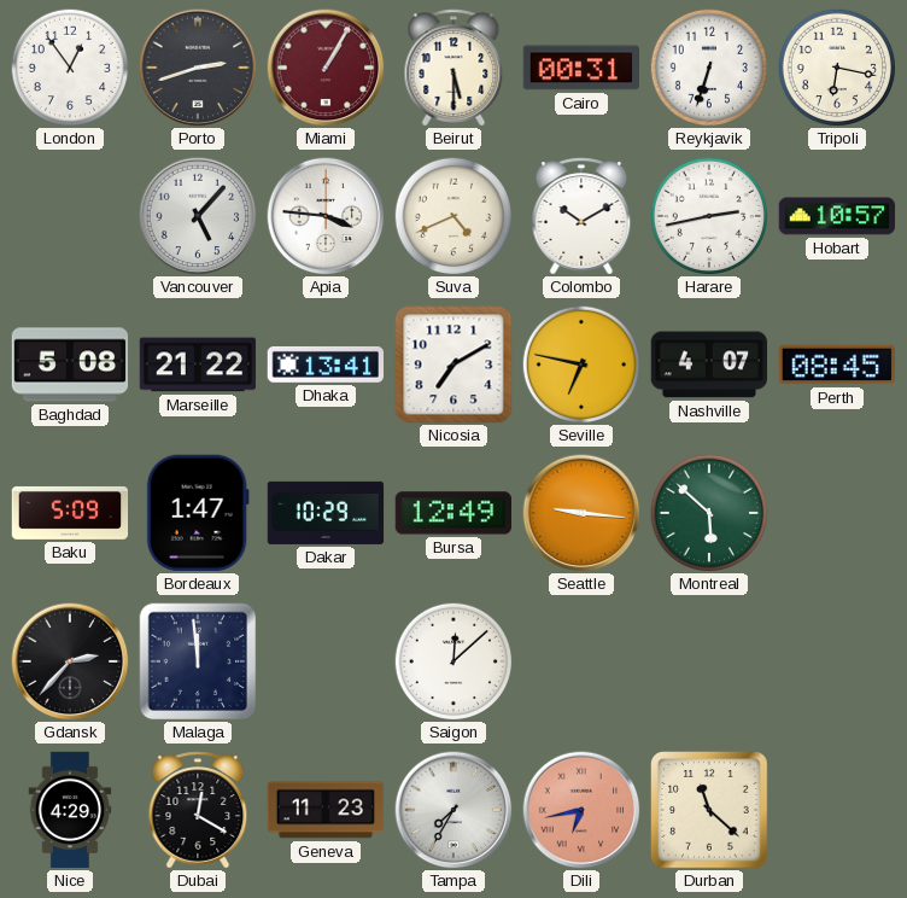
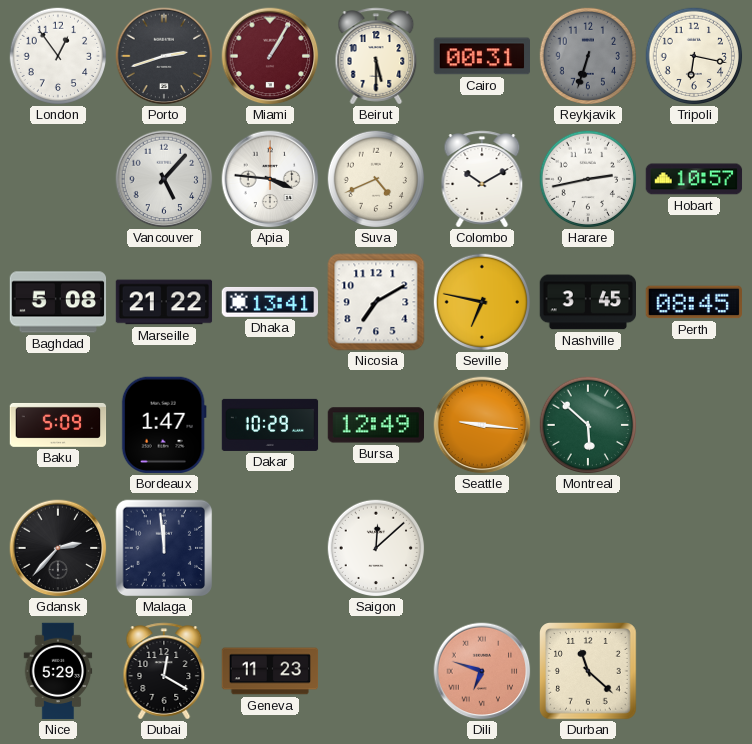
Reykjavik dial: white -> grey (588, 56)
Nashville: 4:07 -> 3:45 (587, 302)
Nice: 4:29 -> 5:29 (58, 671)
Tampa: 7:35 -> none (453, 810)
Dili: 6:43 -> 6:48 (482, 671)
